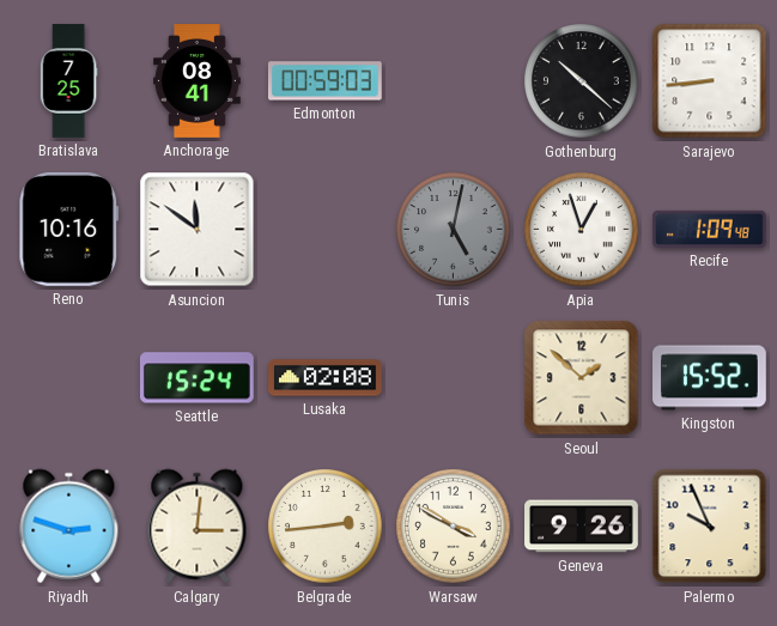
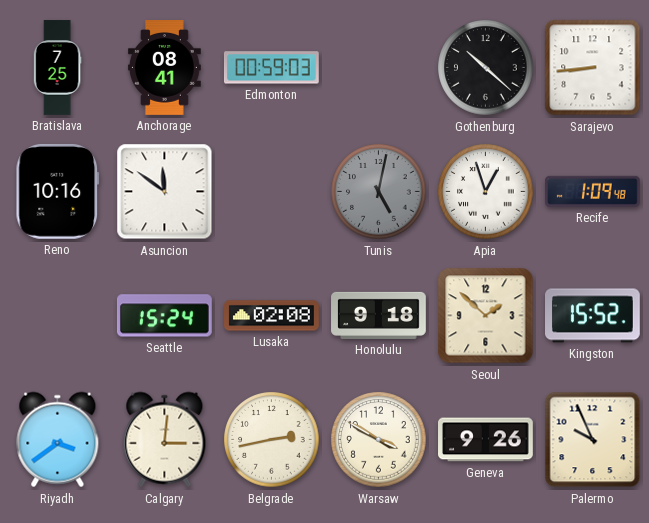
Honolulu: none -> 9:18 (379, 315)
Riyadh: 2:48 -> 3:39 (58, 440)
Belgrade: 2:44 -> 2:43 (272, 440)
